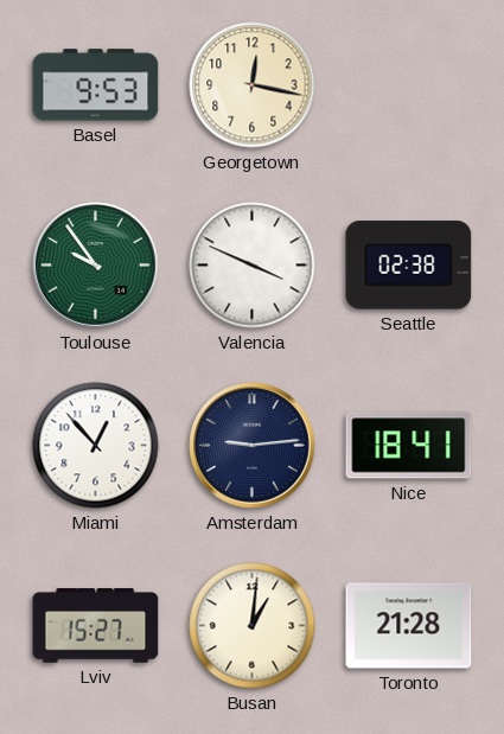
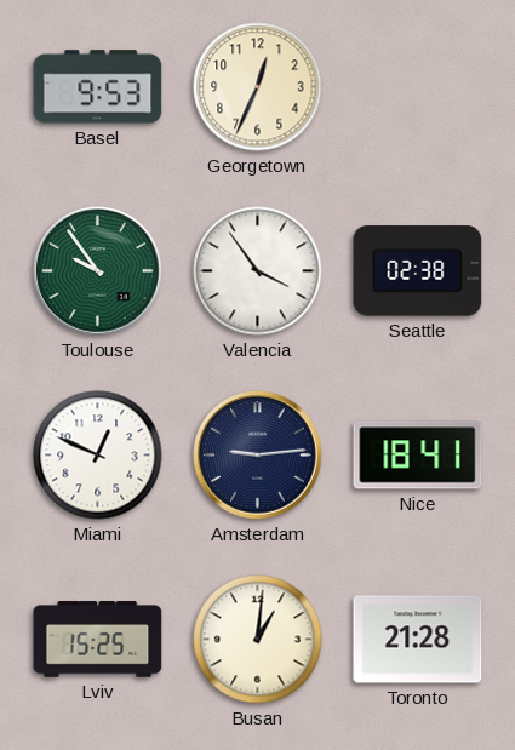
Georgetown: 12:17 -> 12:34 (258, 87)
Valencia: 3:49 -> 3:54 (258, 271)
Miami: 12:53 -> 12:49 (98, 456)
Lviv: 15:27 -> 15:25 (98, 640)
